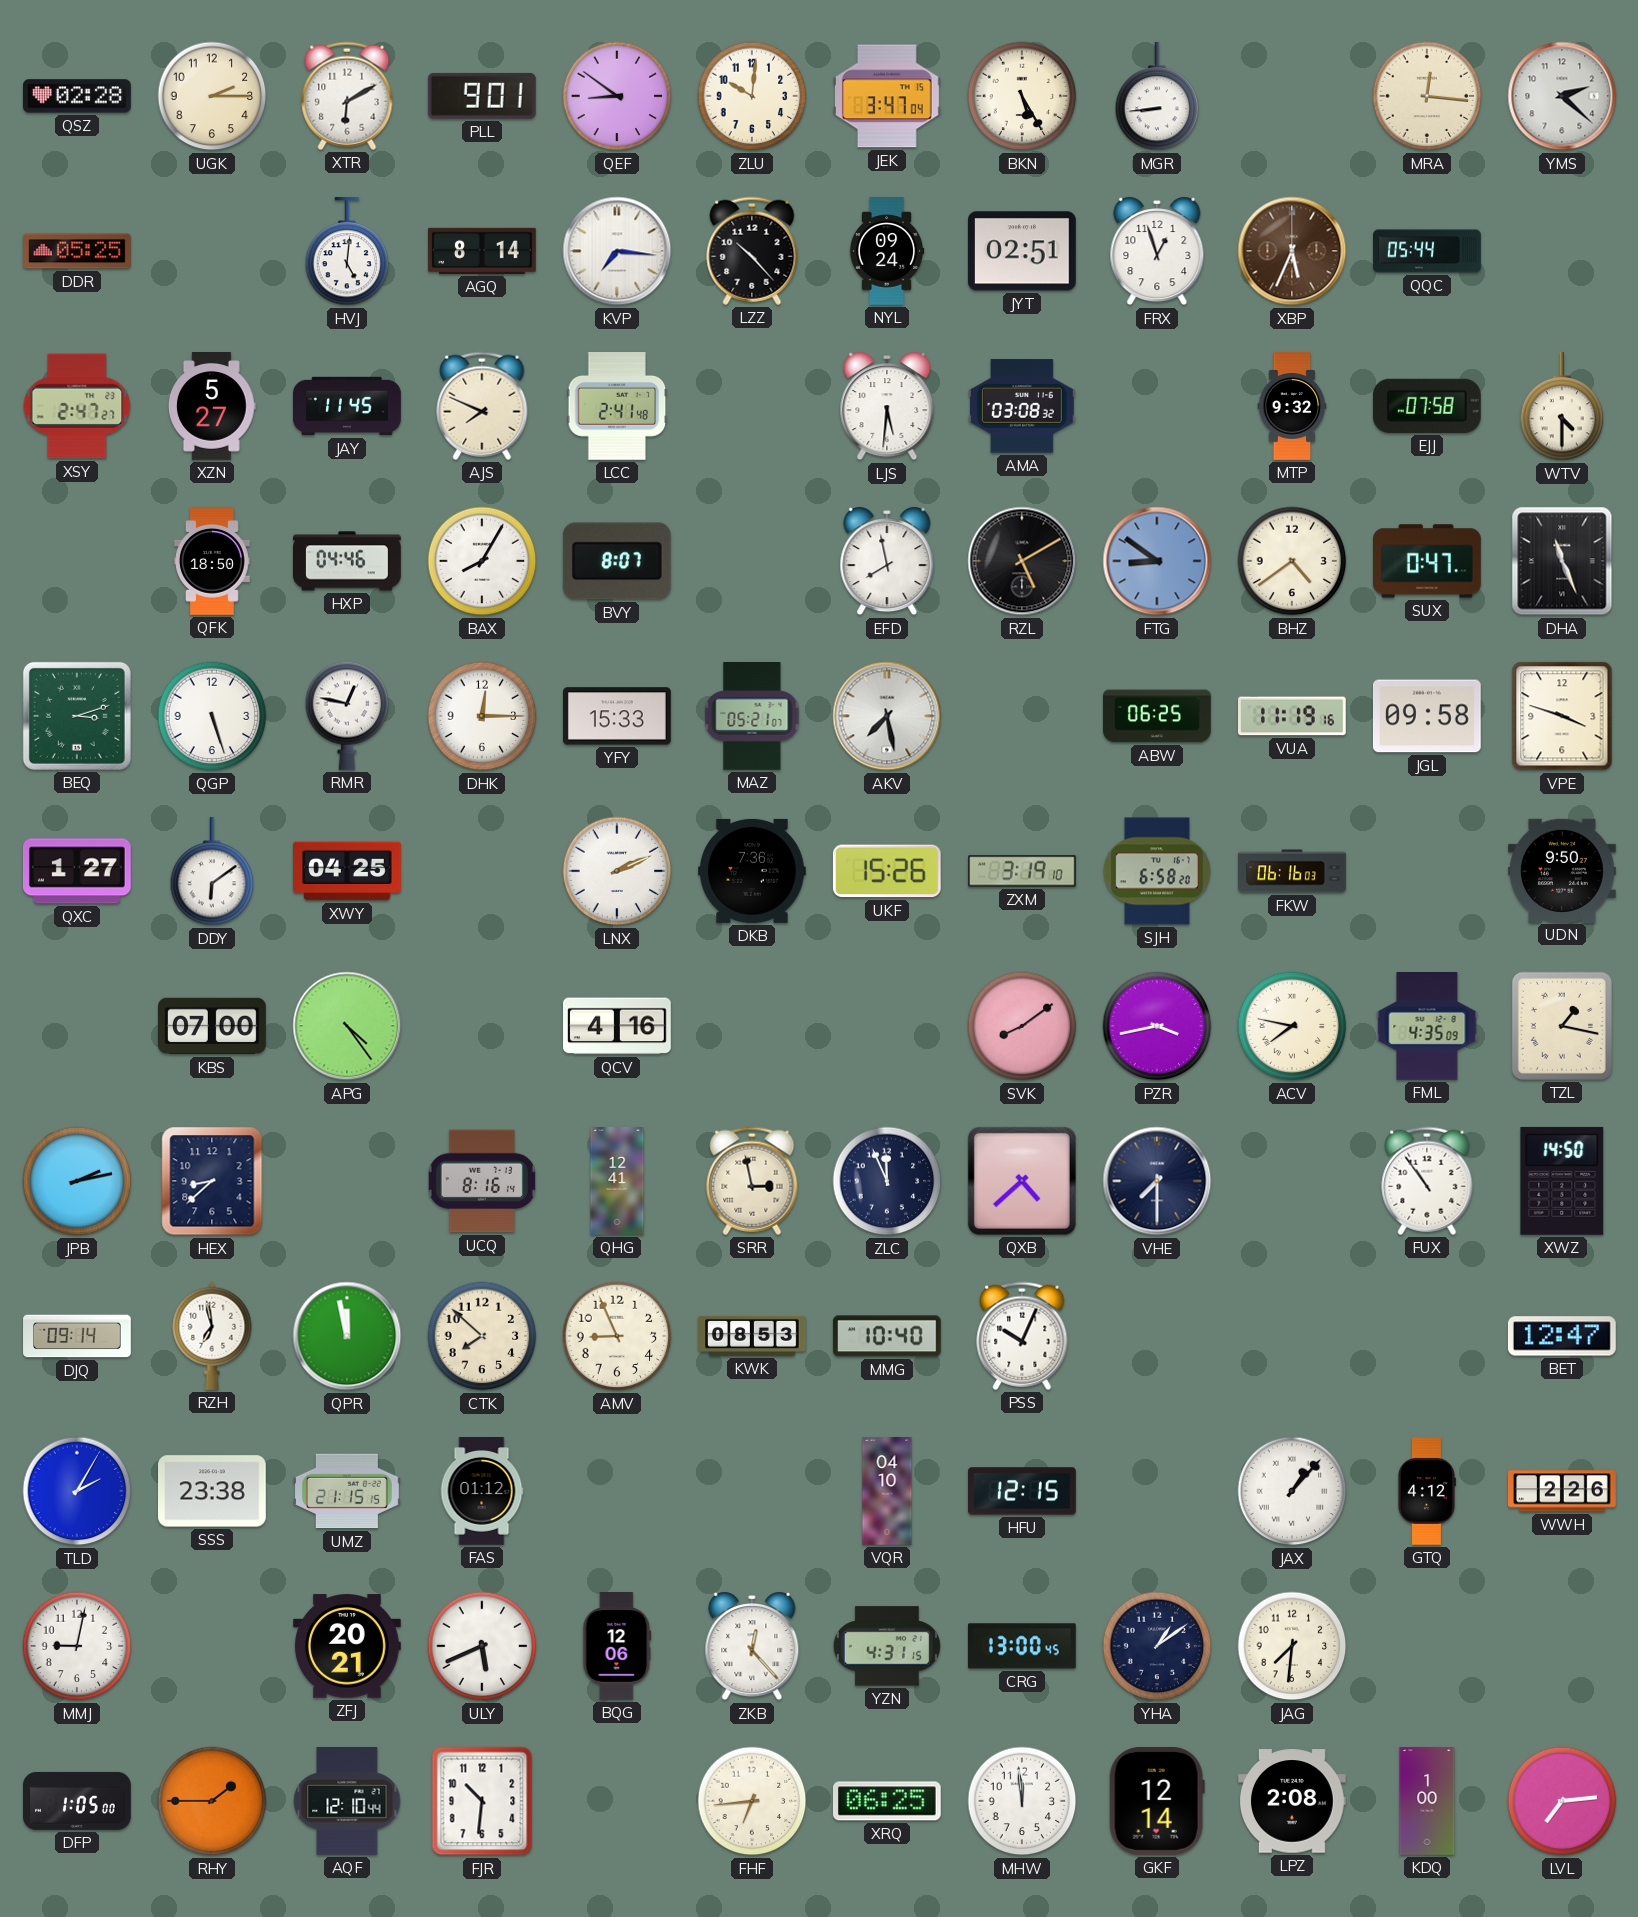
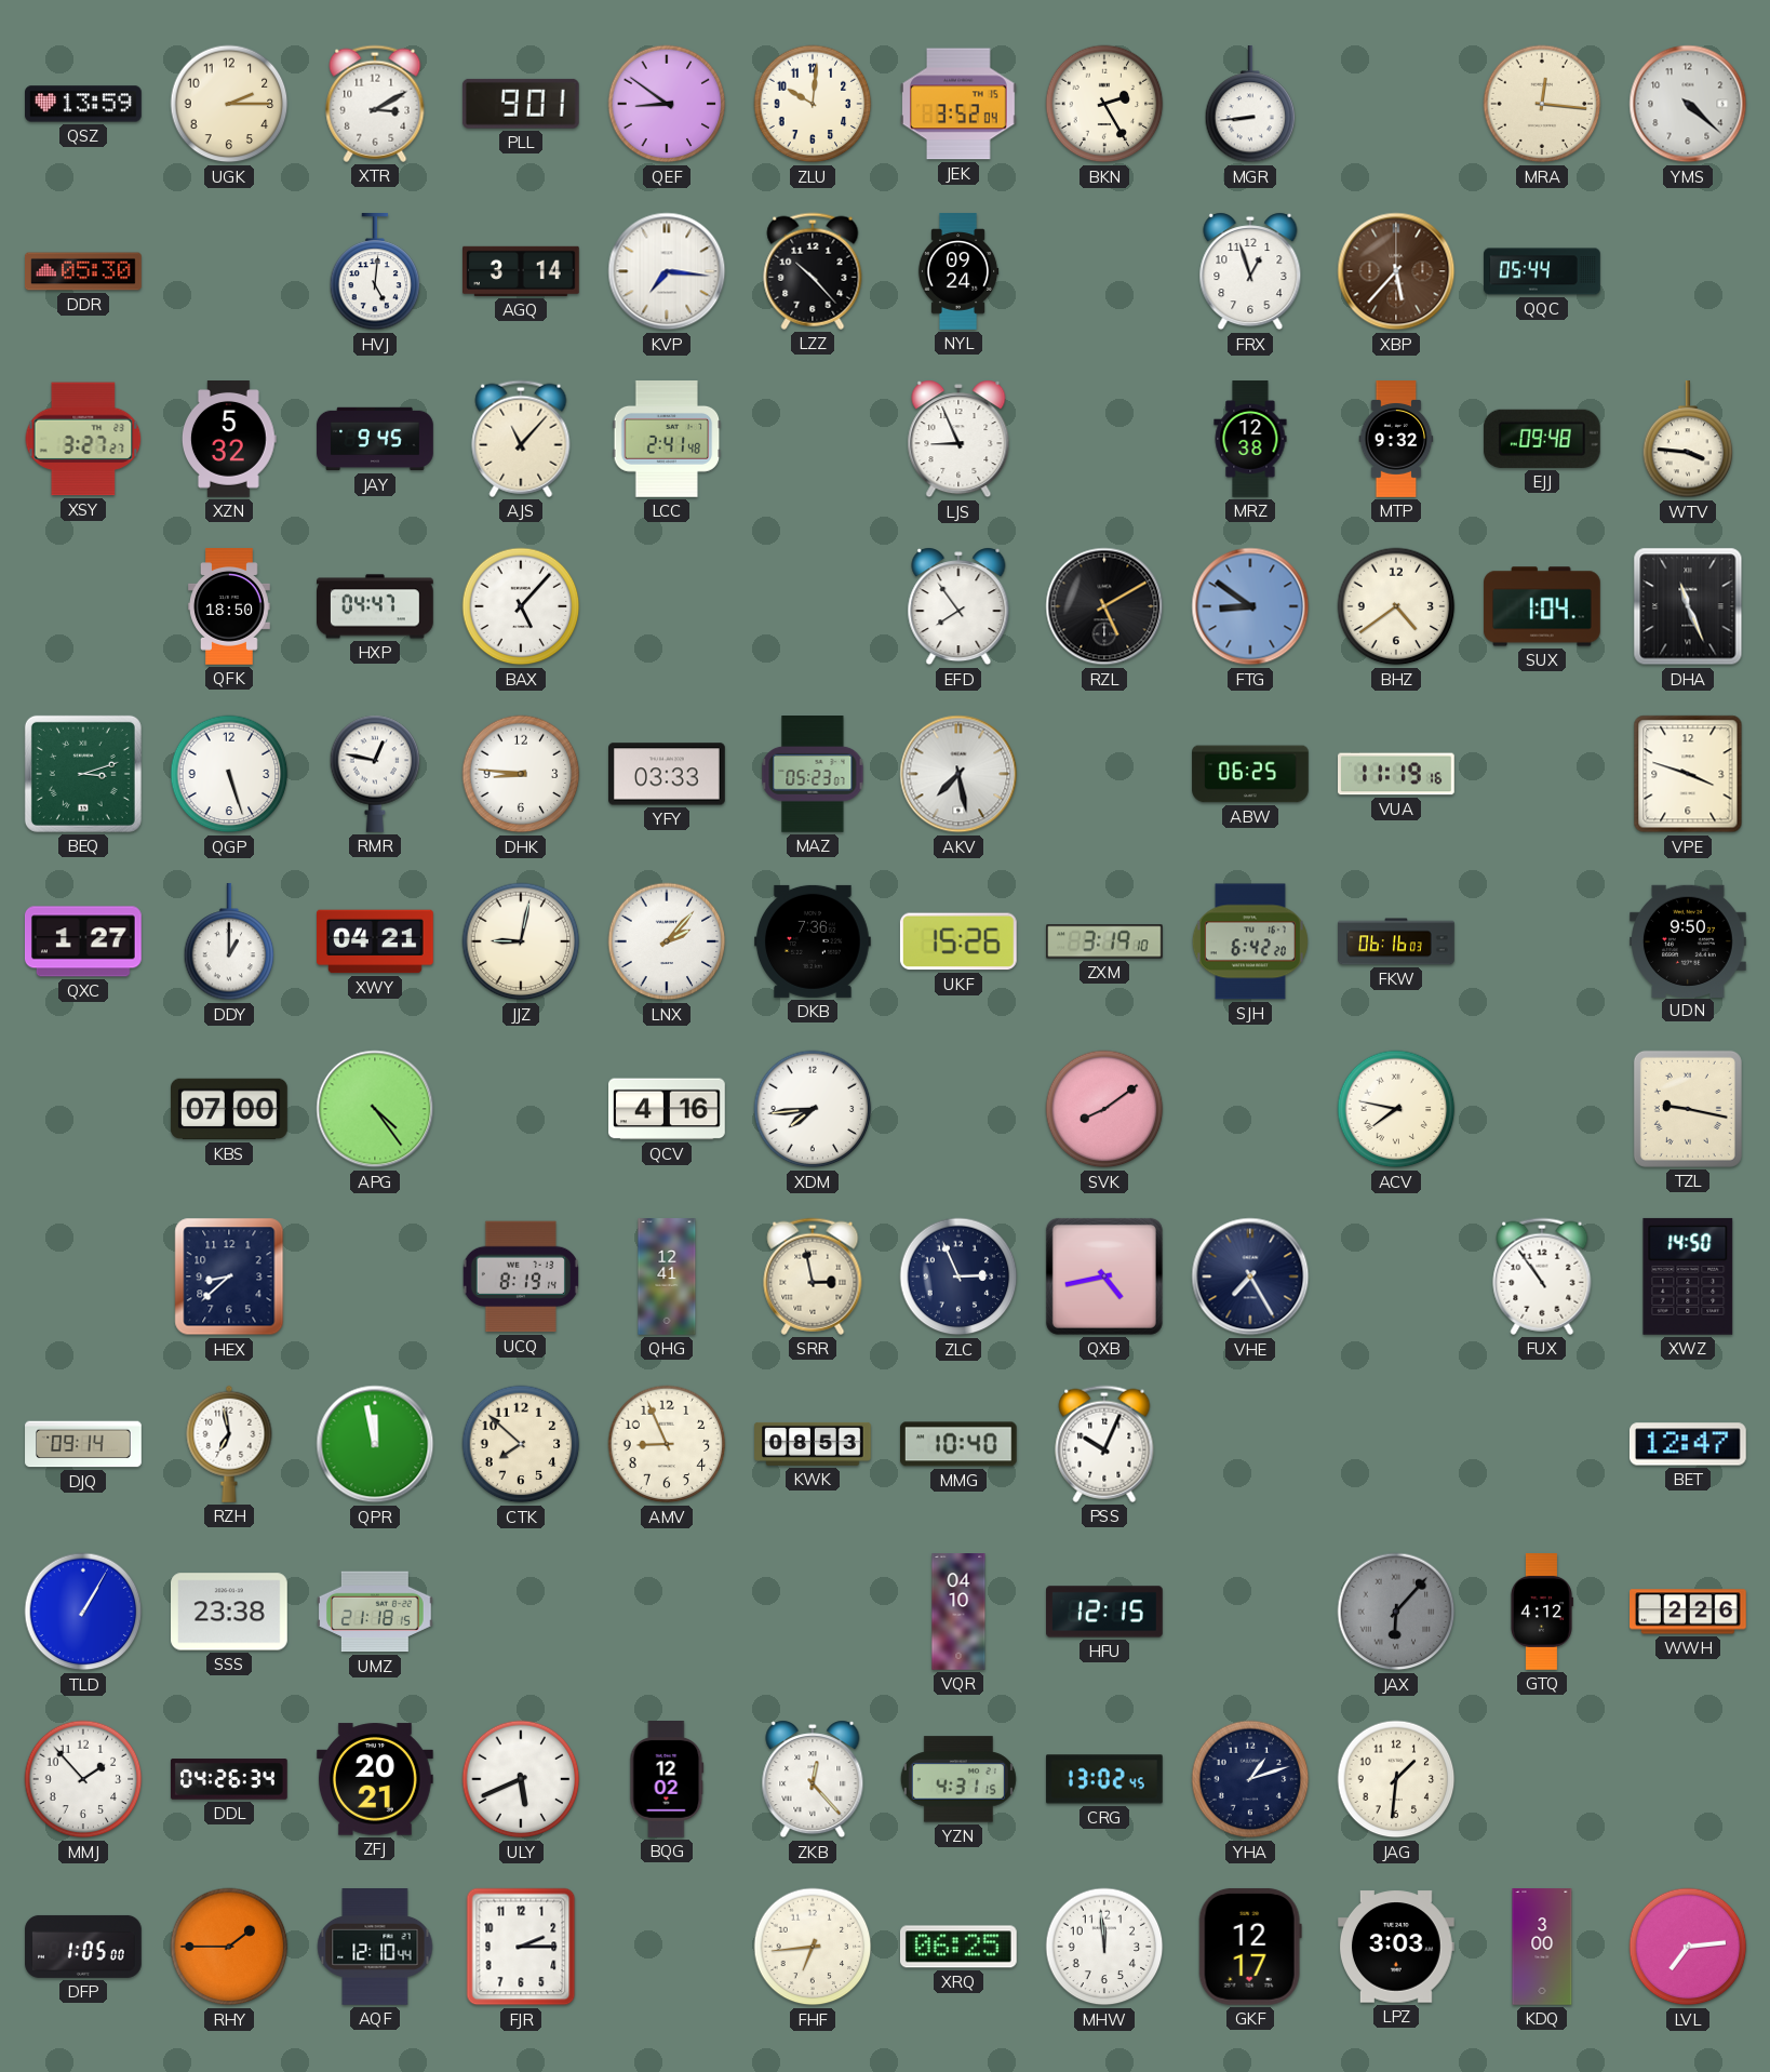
QSZ: 02:28 -> 13:59 (84, 104)
XTR: 6:10 -> 3:10 (375, 104)
JEK: 3:47 -> 3:52 (960, 104)
BKN: 5:25 -> 2:25 (1104, 104)
YMS: 2:22 -> 4:22 (1688, 104)
DDR: 05:25 -> 05:30 (83, 271)
AGQ: 8:14 -> 3:14 (522, 271)
JYT: 02:51 -> none (1022, 251)
XBP: 5:34 -> 5:37 (1396, 271)
XSY: 2:47 -> 3:27 (83, 439)
XZN: 5:27 -> 5:32 (230, 440)
JAY: 11:45 -> 9:45 (375, 439)
AJS: 7:49 -> 11:07 (521, 439)
LJS: 5:31 -> 8:56 (958, 439)
AMA: 03:08 -> none (1023, 406)
MRZ: none -> 12:38 (1250, 439)
EJJ: 07:58 -> 09:48 (1542, 439)
WTV: 4:30 -> 3:46 (1688, 440)
HXP: 04:46 -> 04:47 (376, 606)
BAX: 8:05 -> 5:07 (521, 606)
BVY: 8:07 -> none (617, 561)
EFD: 7:58 -> 7:54 (958, 606)
SUX: 0:47 -> 1:04 (1542, 606)
DHK: 12:15 -> 8:46 (521, 774)
YFY: 15:33 -> 03:33 (668, 774)
MAZ: 05:21 -> 05:23 (813, 775)
JGL: 09:58 -> none (1427, 716)
DDY: 6:09 -> 1:00 (229, 943)
XWY: 04:25 -> 04:21 (376, 941)
JJZ: none -> 9:02 (521, 941)
LNX: 2:11 -> 2:07 (667, 941)
SJH: 6:58 -> 6:42 (1250, 941)
XDM: none -> 7:44 (813, 1109)
PZR: 3:43 -> none (1157, 1026)
FML: 4:35 -> none (1427, 1027)
TZL: 1:17 -> 9:17 (1688, 1109)
JPB: 2:13 -> none (77, 1181)
UCQ: 8:16 -> 8:19 (521, 1276)
ZLC: 11:56 -> 2:56 (958, 1276)
QXB: 4:38 -> 4:43 (1104, 1276)
VHE: 7:30 -> 7:25 (1250, 1276)
TLD: 2:05 -> 1:05 (83, 1612)
UMZ: 21:15 -> 21:18 (376, 1612)
FAS: 01:12 -> none (482, 1491)
JAX: 1:07 -> 6:07 (1396, 1612)
JAX dial: white -> grey (1396, 1612)
MMJ: 9:02 -> 1:53 (83, 1779)
DDL: none -> 04:26 (229, 1779)
BQG: 12:06 -> 12:02 (667, 1780)
CRG: 13:00 -> 13:02 (1104, 1779)
YHA: 1:09 -> 1:12 (1250, 1779)
JAG: 7:31 -> 1:31 (1396, 1779)
FJR: 10:31 -> 2:15 (521, 1947)
GKF: 12:14 -> 12:17 (1250, 1947)
LPZ: 2:08 -> 3:03 (1397, 1947)
KDQ: 1:00 -> 3:00 (1542, 1947)
